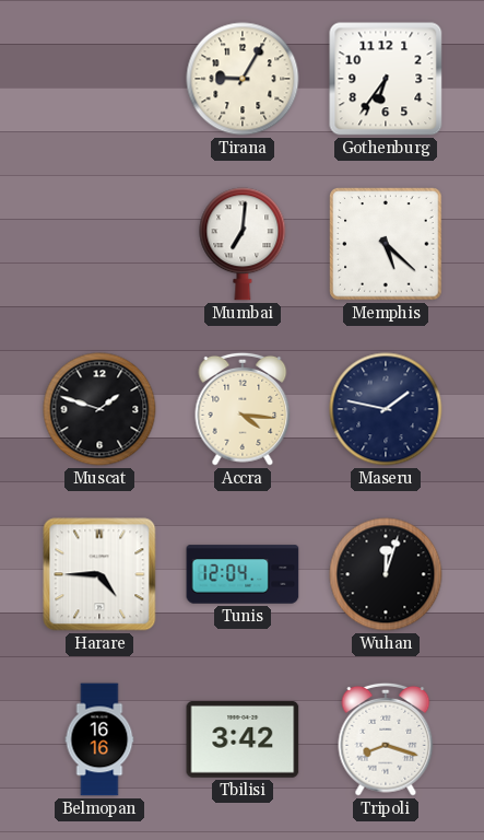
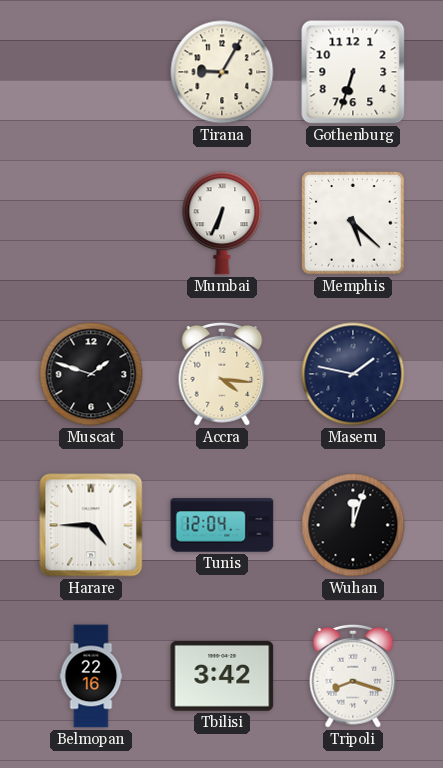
Gothenburg: 6:36 -> 6:33 (353, 72)
Mumbai: 7:01 -> 6:34 (222, 223)
Belmopan: 16:16 -> 22:16 (91, 676)
